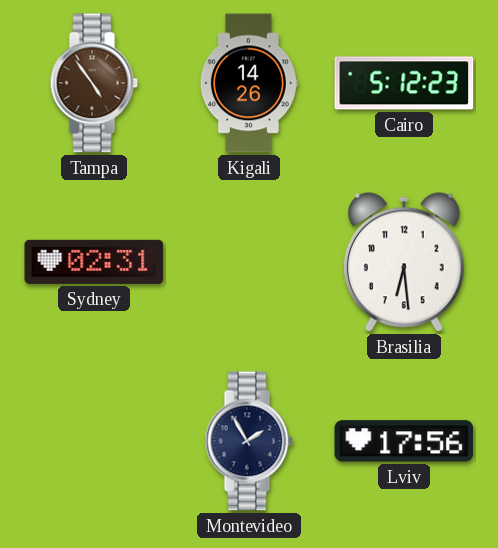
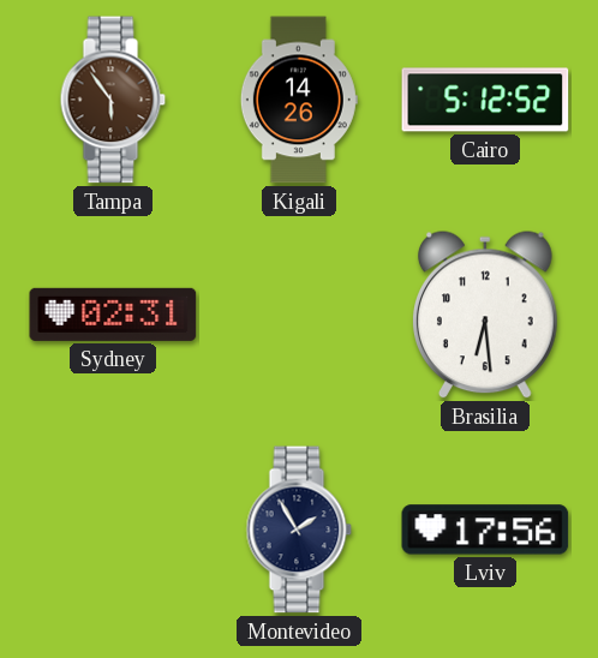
Tampa: 4:54 -> 5:54 (113, 100)
Cairo: 5:12:23 -> 5:12:52 (485, 100)
